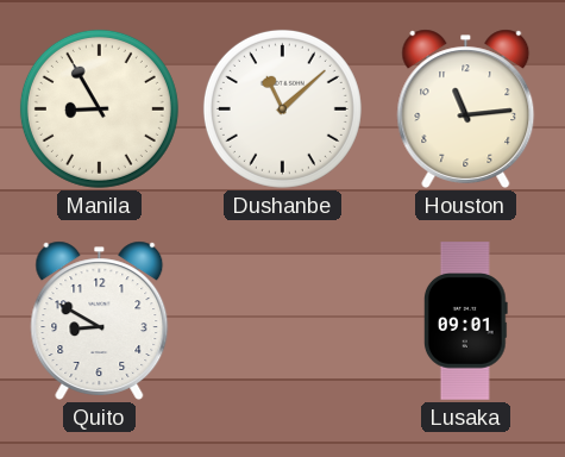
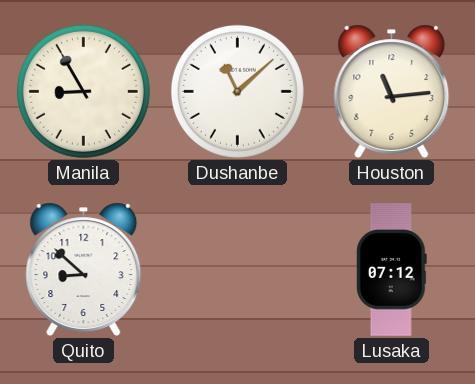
Quito: 8:50 -> 8:52 (84, 269)
Lusaka: 09:01 -> 07:12 (391, 270)
